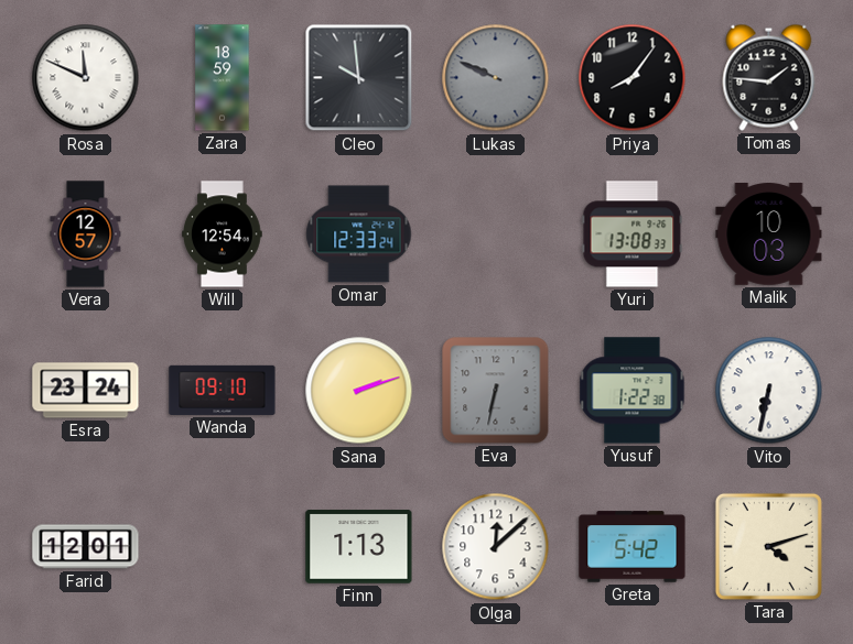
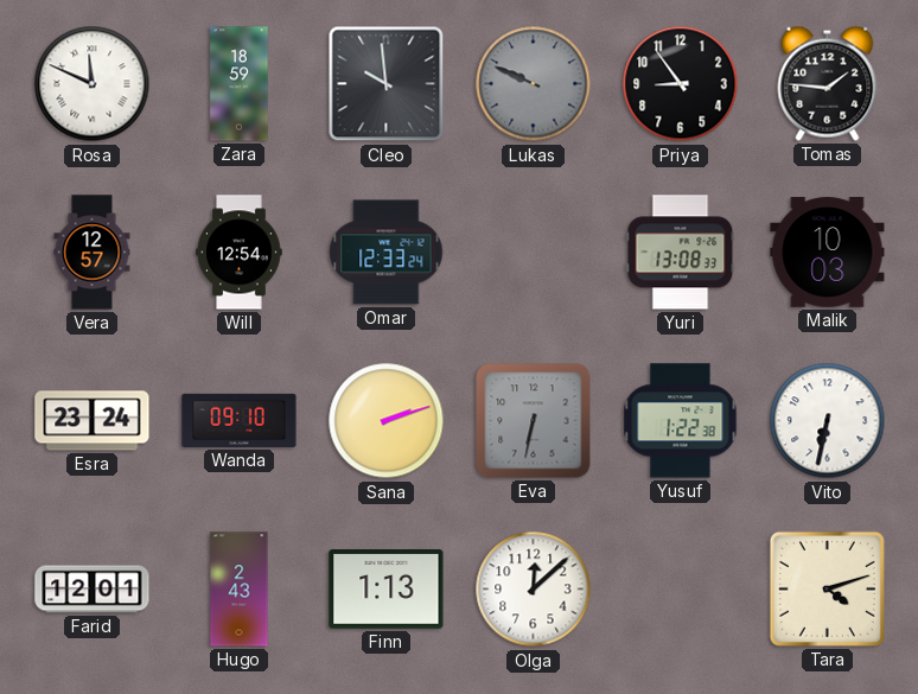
Priya: 8:06 -> 8:54 (681, 84)
Hugo: none -> 2:43 (240, 590)
Greta: 5:42 -> none (633, 547)
